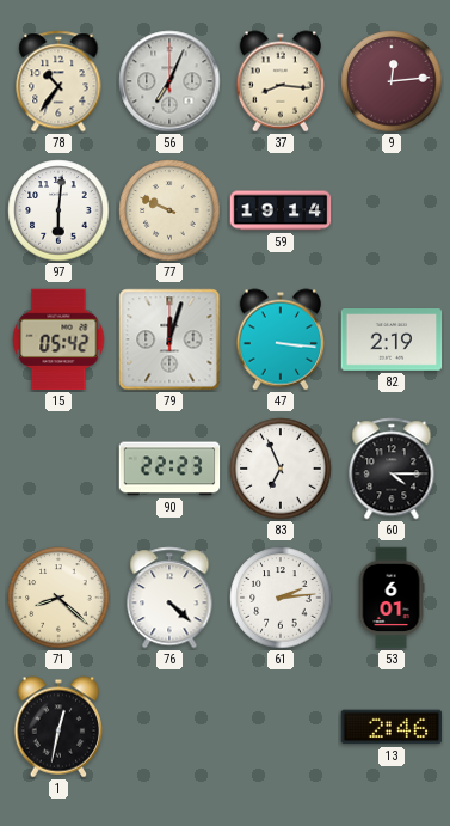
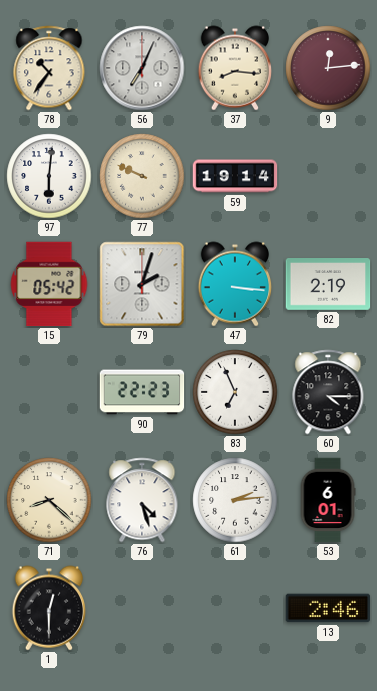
79: 12:03 -> 2:03 (142, 284)
76: 4:22 -> 4:27 (142, 500)
1: 12:32 -> 12:30 (49, 608)
